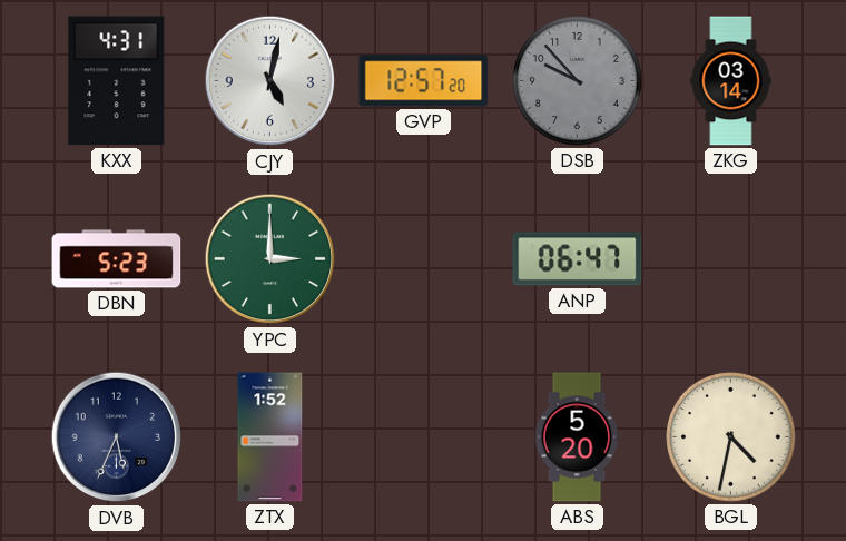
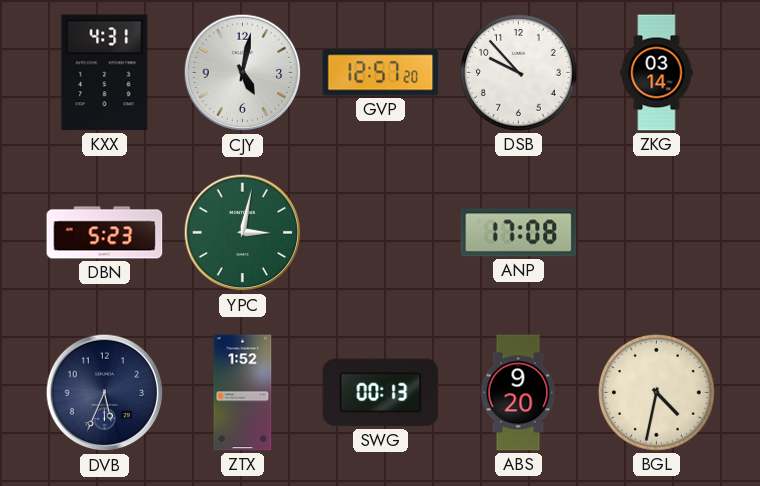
DSB dial: grey -> white (519, 73)
YPC: 3:00 -> 3:02 (243, 233)
ANP: 06:47 -> 17:08 (519, 233)
SWG: none -> 00:13 (381, 393)
ABS: 5:20 -> 9:20 (518, 393)
